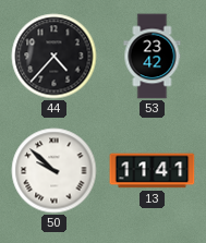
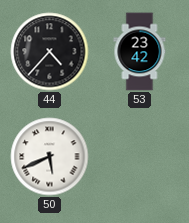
50: 9:52 -> 5:41 (50, 157)
13: 11:41 -> none (153, 171)
